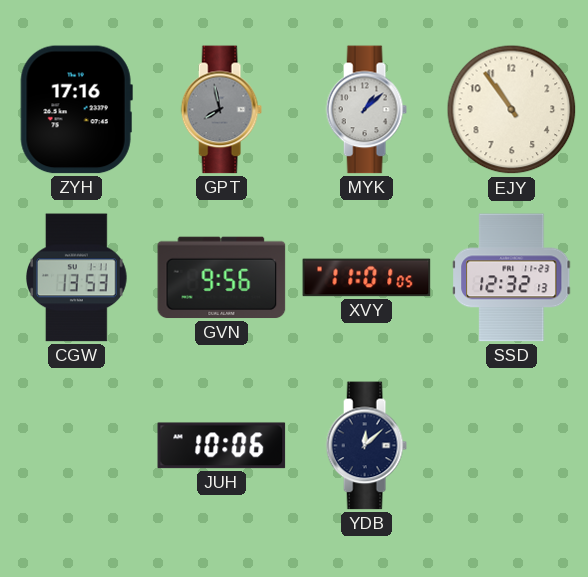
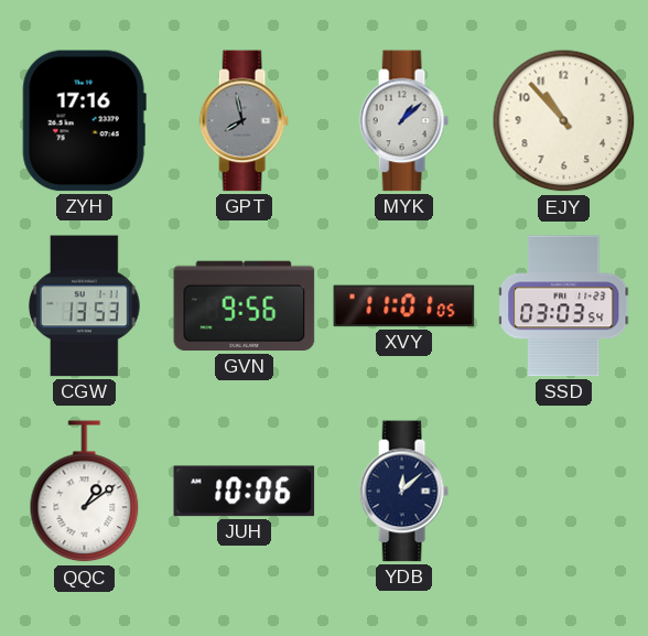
EJY: 10:54 -> 10:53 (564, 121)
SSD: 12:32 -> 03:03 (564, 306)
QQC: none -> 1:09 (85, 492)
